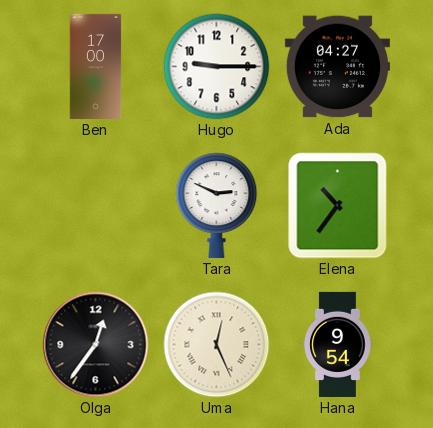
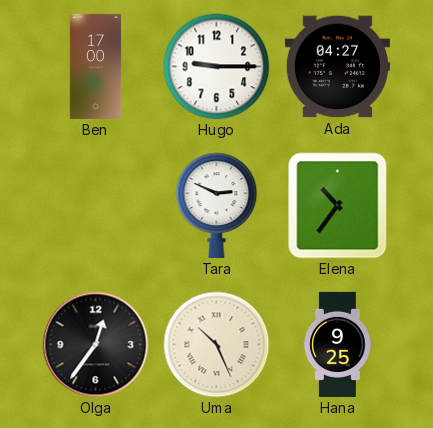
Uma: 12:26 -> 10:26 (217, 345)
Hana: 9:54 -> 9:25 (338, 344)
